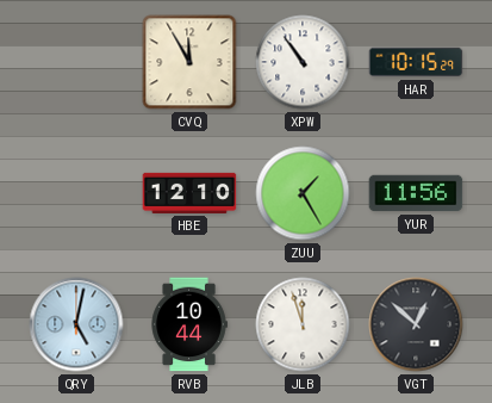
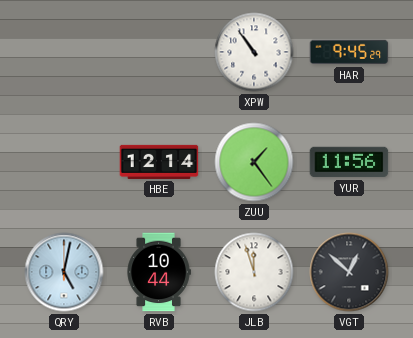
CVQ: 11:55 -> none (189, 62)
HAR: 10:15 -> 9:45 (349, 52)
HBE: 12:10 -> 12:14 (159, 162)
ZUU: 1:25 -> 1:24 (254, 162)
